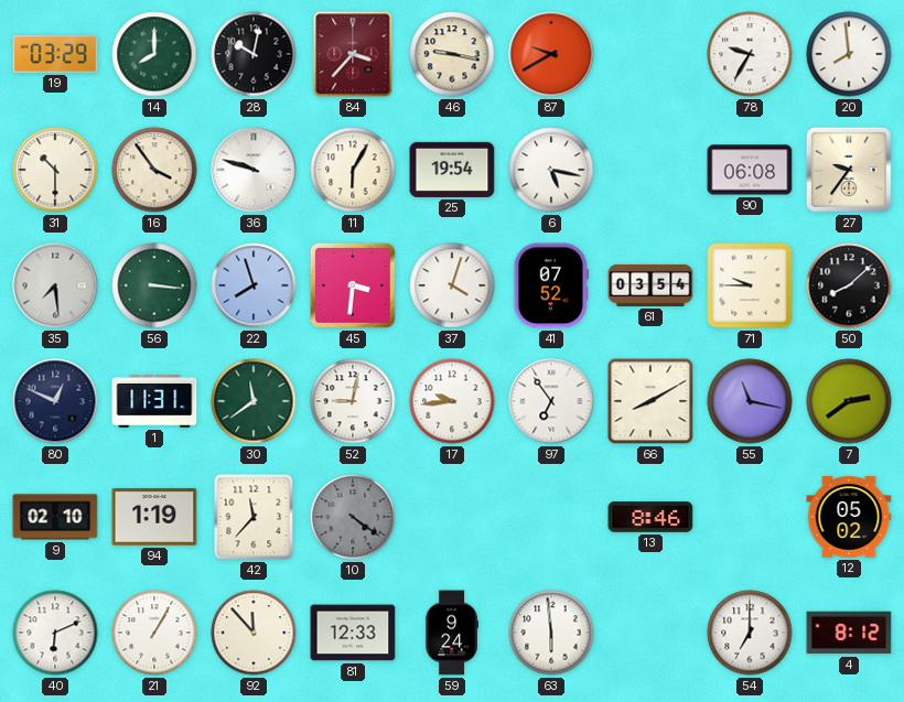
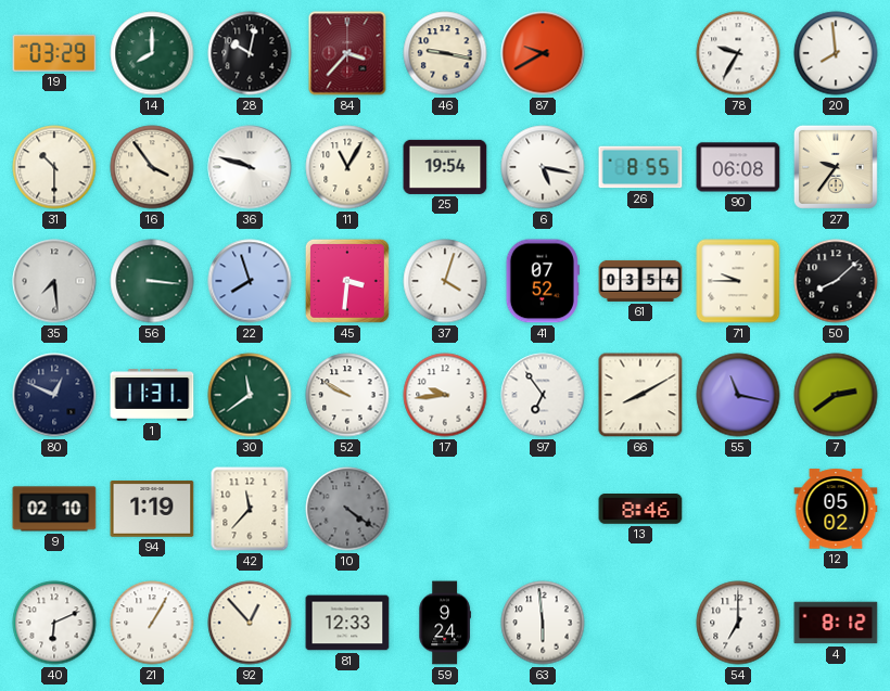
11: 6:05 -> 11:05 (347, 167)
26: none -> 8:55 (640, 167)
52: 9:02 -> 9:50 (347, 395)
92: 11:53 -> 12:53 (250, 623)
